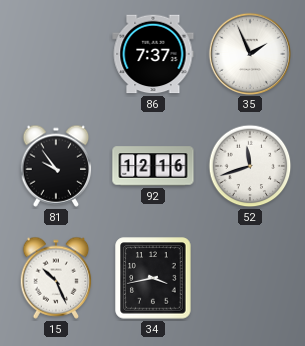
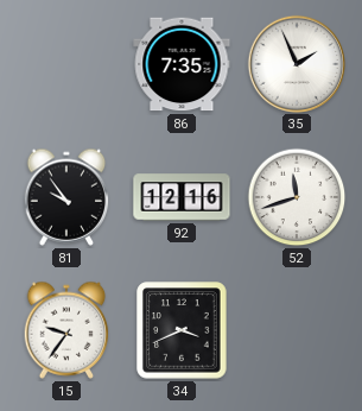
86: 7:37 -> 7:35 (182, 64)
15: 10:26 -> 9:36 (66, 330)
34: 3:43 -> 3:41 (182, 330)
